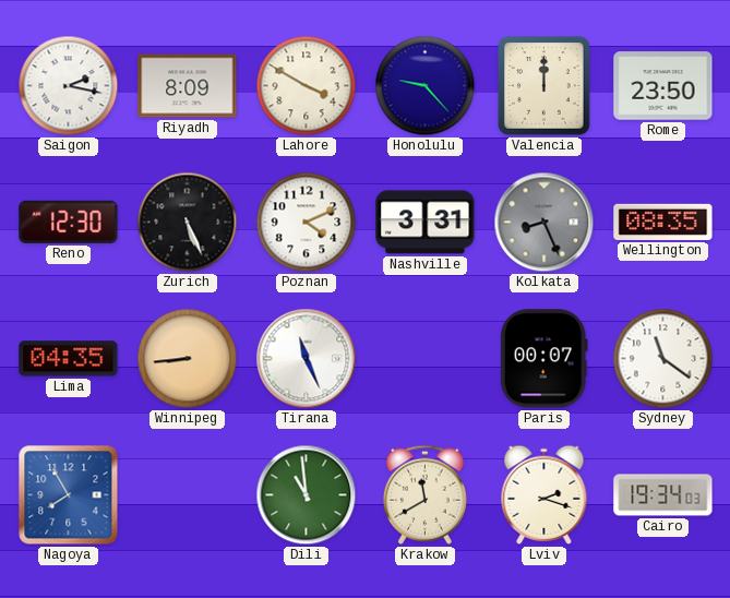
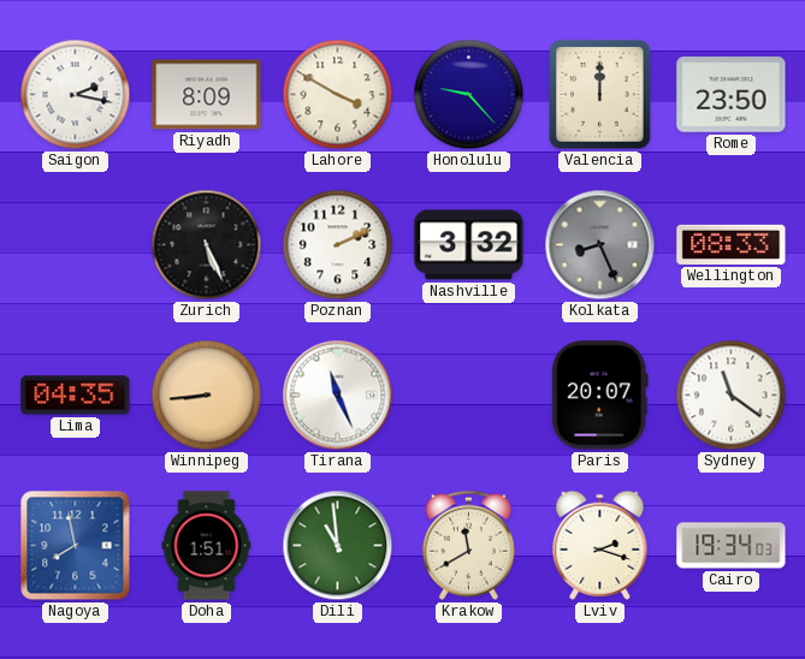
Reno: 12:30 -> none (69, 222)
Poznan: 4:11 -> 2:11 (338, 245)
Nashville: 3:31 -> 3:32 (469, 245)
Wellington: 08:35 -> 08:33 (732, 244)
Paris: 00:07 -> 20:07 (599, 396)
Nagoya: 7:55 -> 7:58 (76, 546)
Doha: none -> 1:51 (207, 546)
